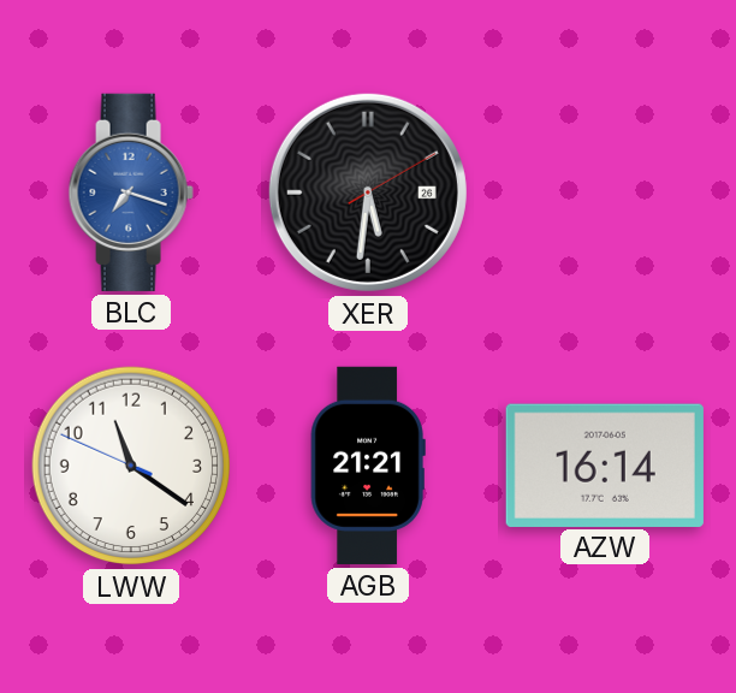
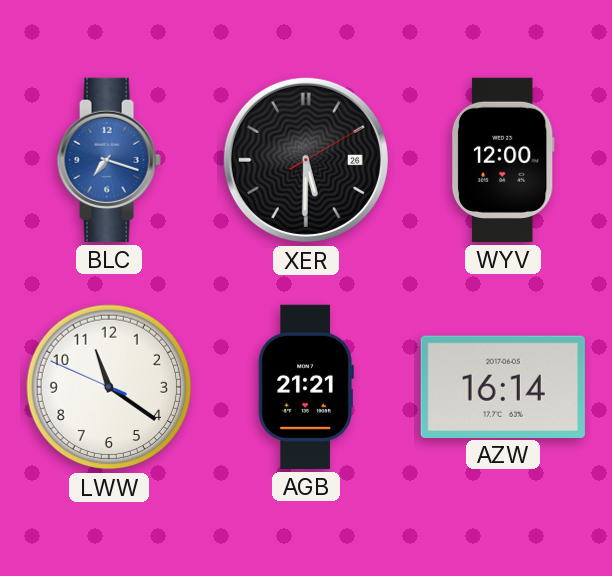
XER: 5:31 -> 5:30 (306, 160)
WYV: none -> 12:00 (503, 160)
